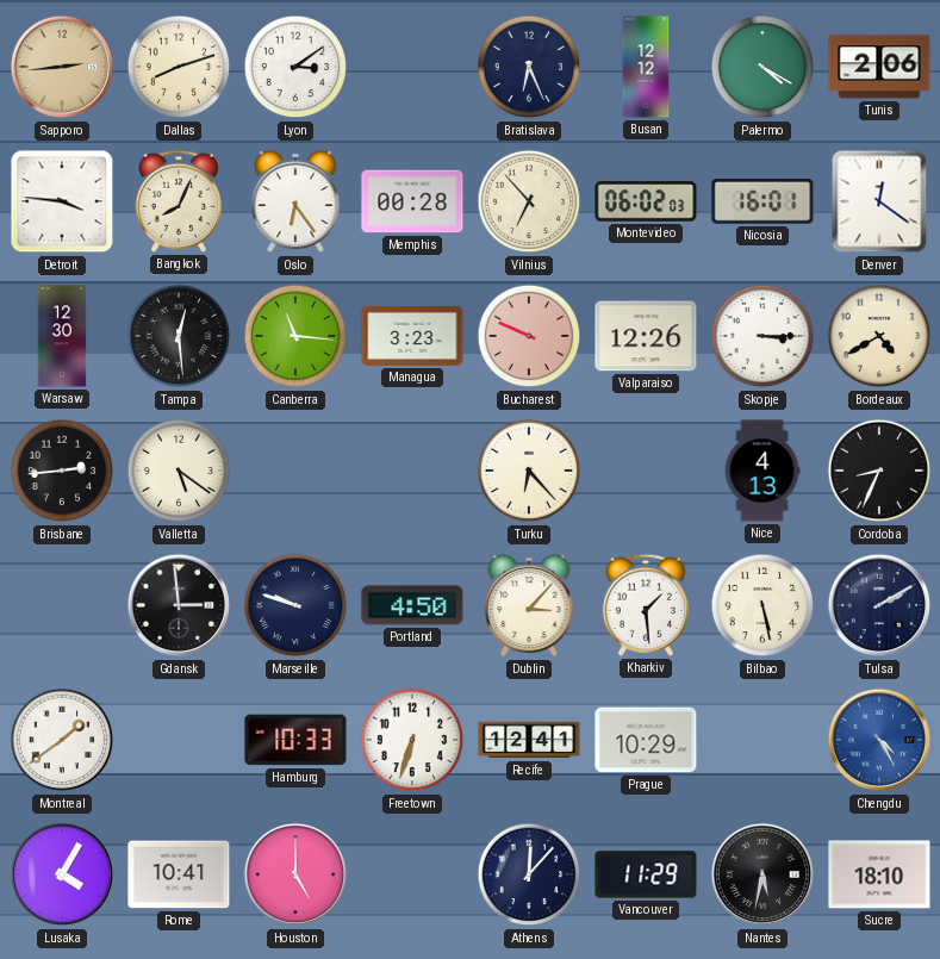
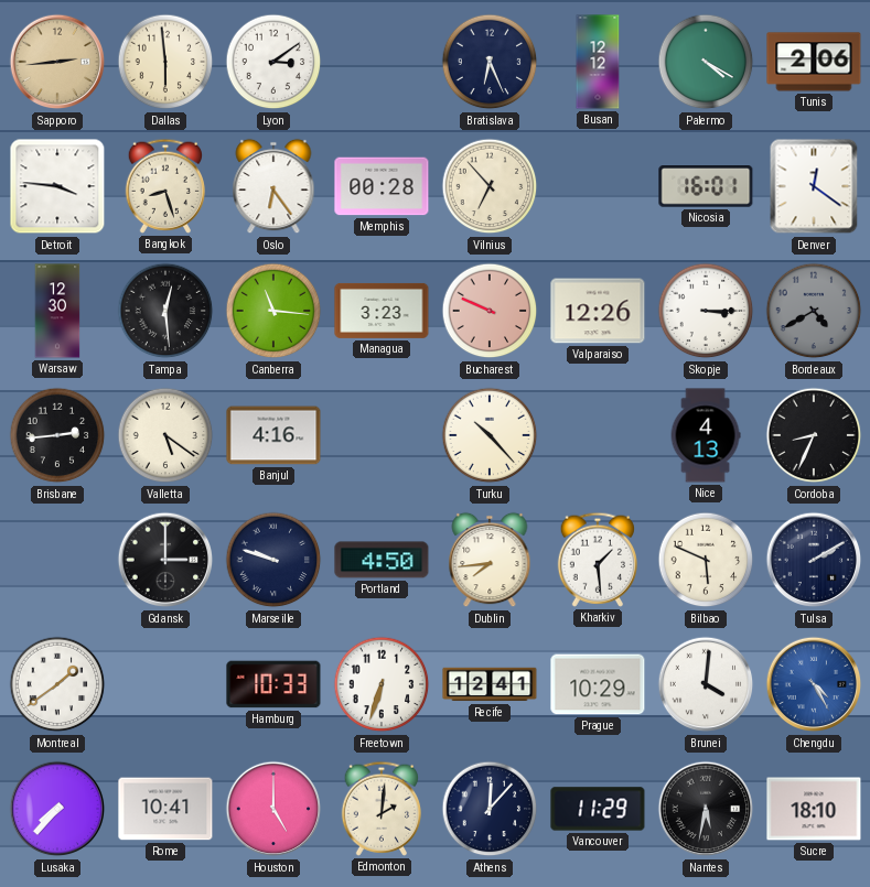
Dallas: 8:12 -> 5:59 (165, 62)
Bangkok: 8:04 -> 8:27 (164, 186)
Montevideo: 06:02 -> none (646, 203)
Bordeaux dial: cream -> grey (814, 311)
Banjul: none -> 4:16 (273, 435)
Turku: 6:23 -> 10:23 (490, 435)
Gdansk: 2:59 -> 3:00 (165, 560)
Dublin: 3:07 -> 7:44 (490, 560)
Bilbao: 5:28 -> 5:49 (706, 560)
Brunei: none -> 4:01 (706, 684)
Lusaka: 4:05 -> 7:37 (57, 809)
Edmonton: none -> 2:01 (380, 809)
